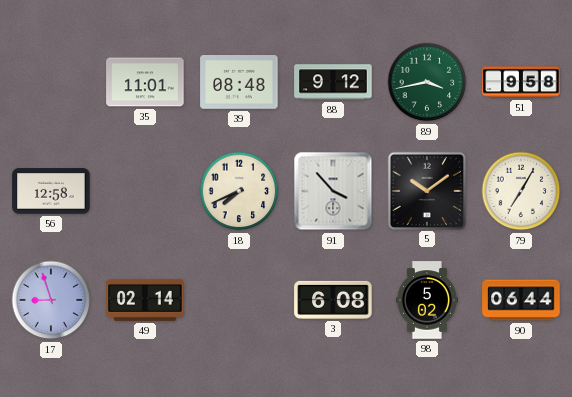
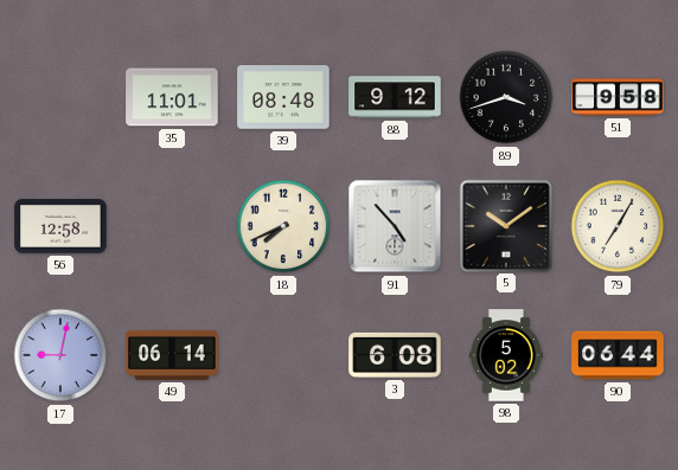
89: 3:43 -> 3:42 (506, 97)
89 dial: green -> black (506, 97)
91: 3:53 -> 4:53 (395, 226)
17: 8:57 -> 9:02 (60, 355)
49: 02:14 -> 06:14 (172, 355)
